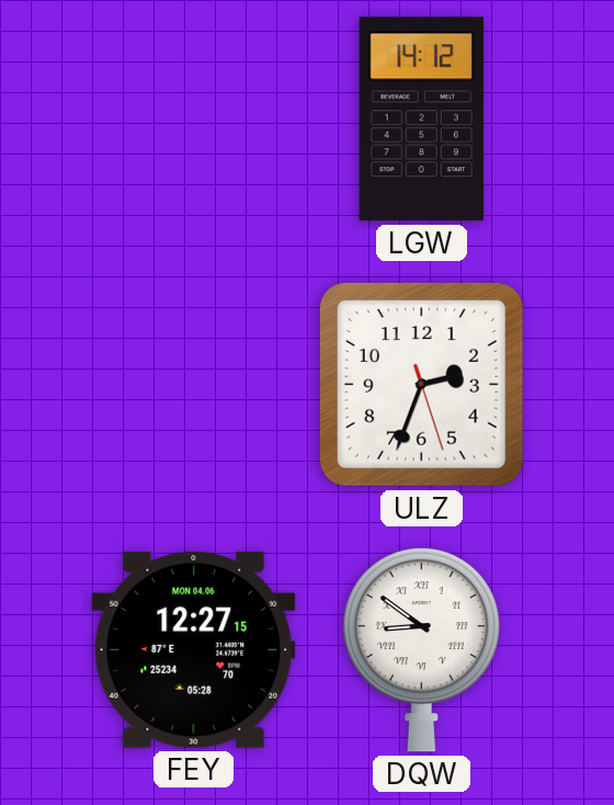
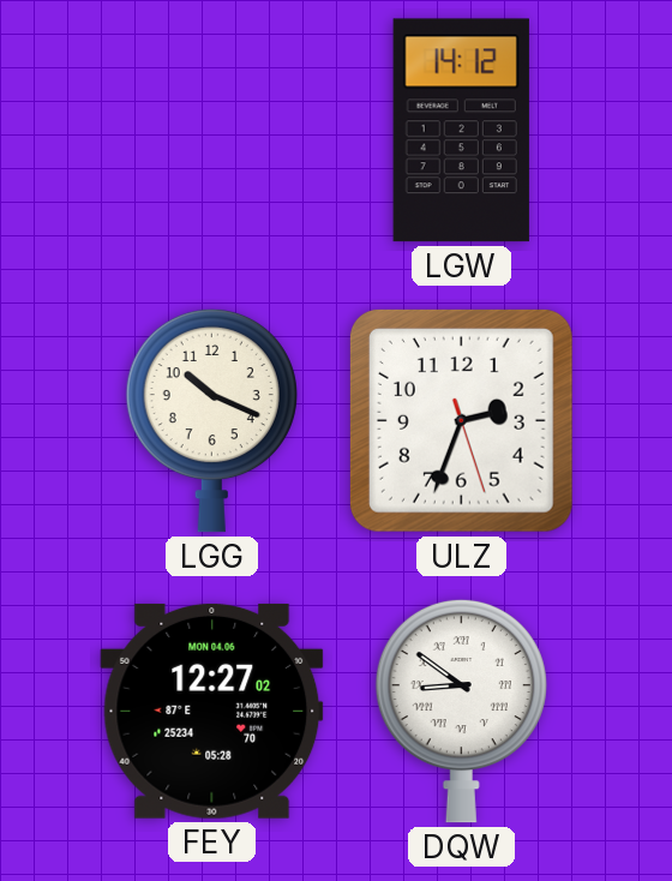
LGG: none -> 10:19 (211, 420)
FEY: 12:27:15 -> 12:27:02 (212, 711)
